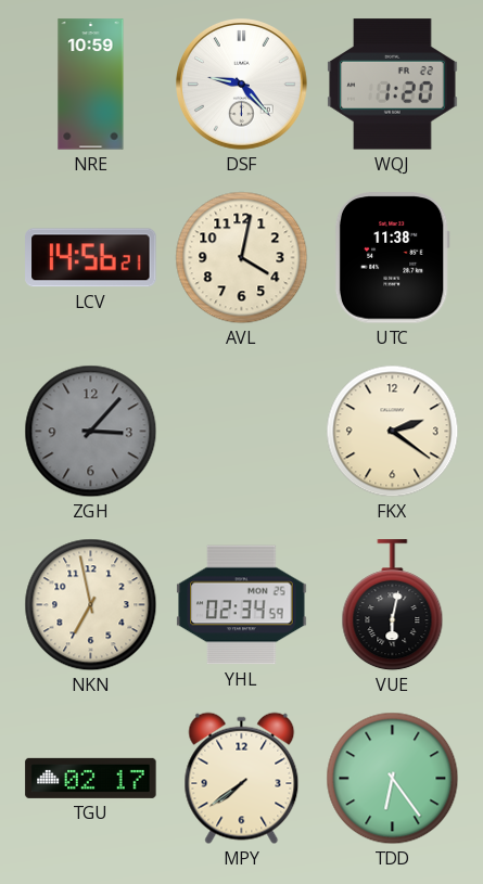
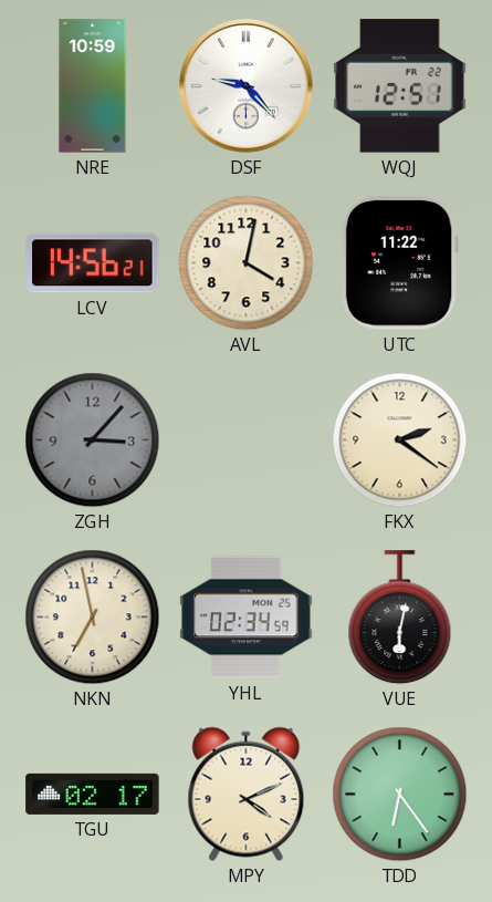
WQJ: 1:20 -> 12:51 (400, 86)
UTC: 11:38 -> 11:22 (399, 263)
MPY: 7:39 -> 4:11 (247, 795)
